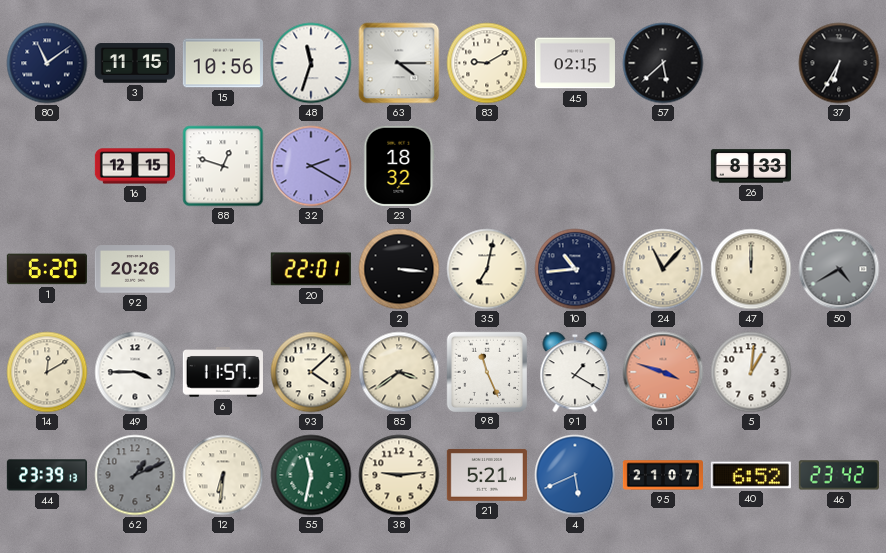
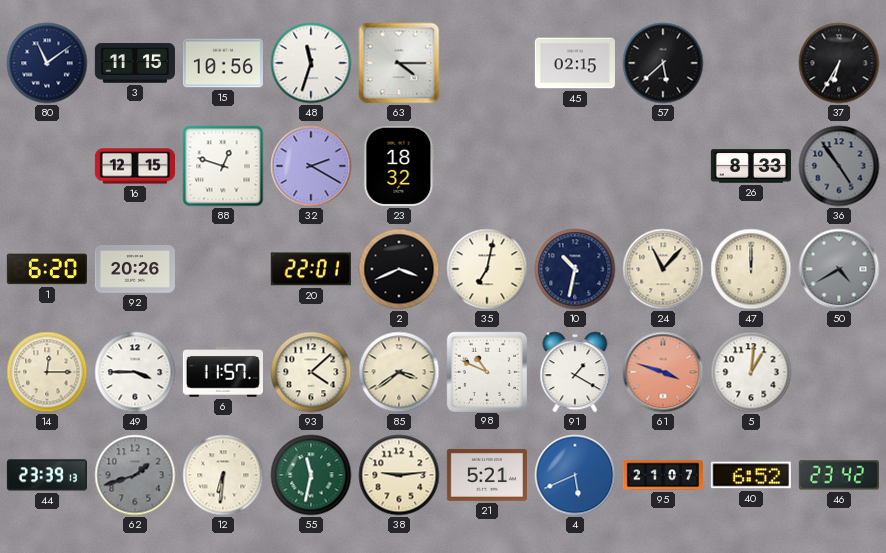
83: 9:10 -> none (487, 63)
36: none -> 4:54 (839, 166)
2: 3:16 -> 3:41 (399, 269)
10: 10:44 -> 10:32 (575, 269)
14: 12:10 -> 12:15 (47, 372)
98: 11:26 -> 10:49 (486, 371)
62: 1:11 -> 1:42 (135, 475)
